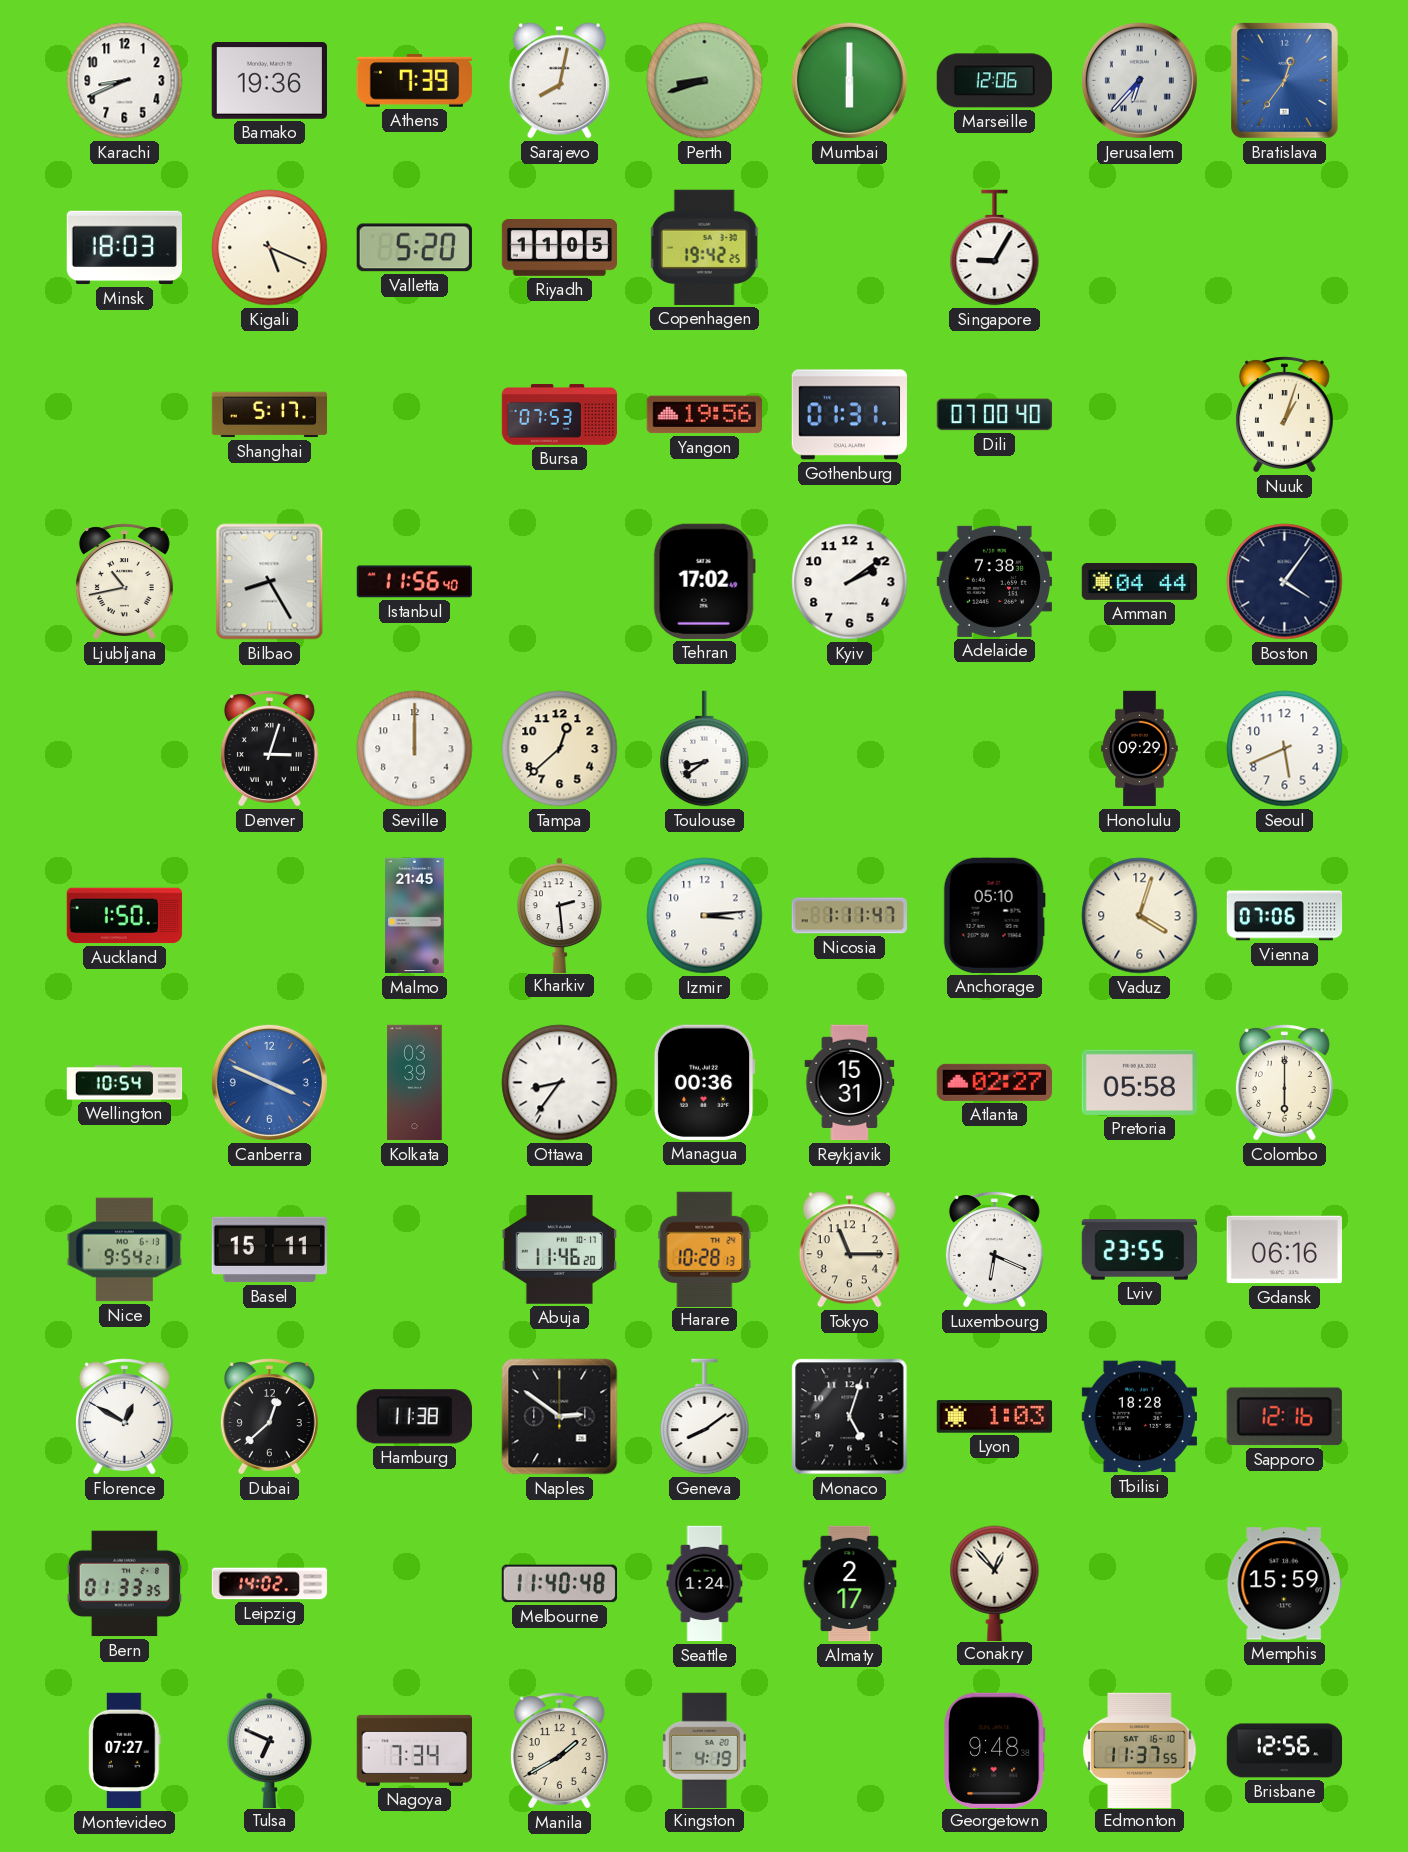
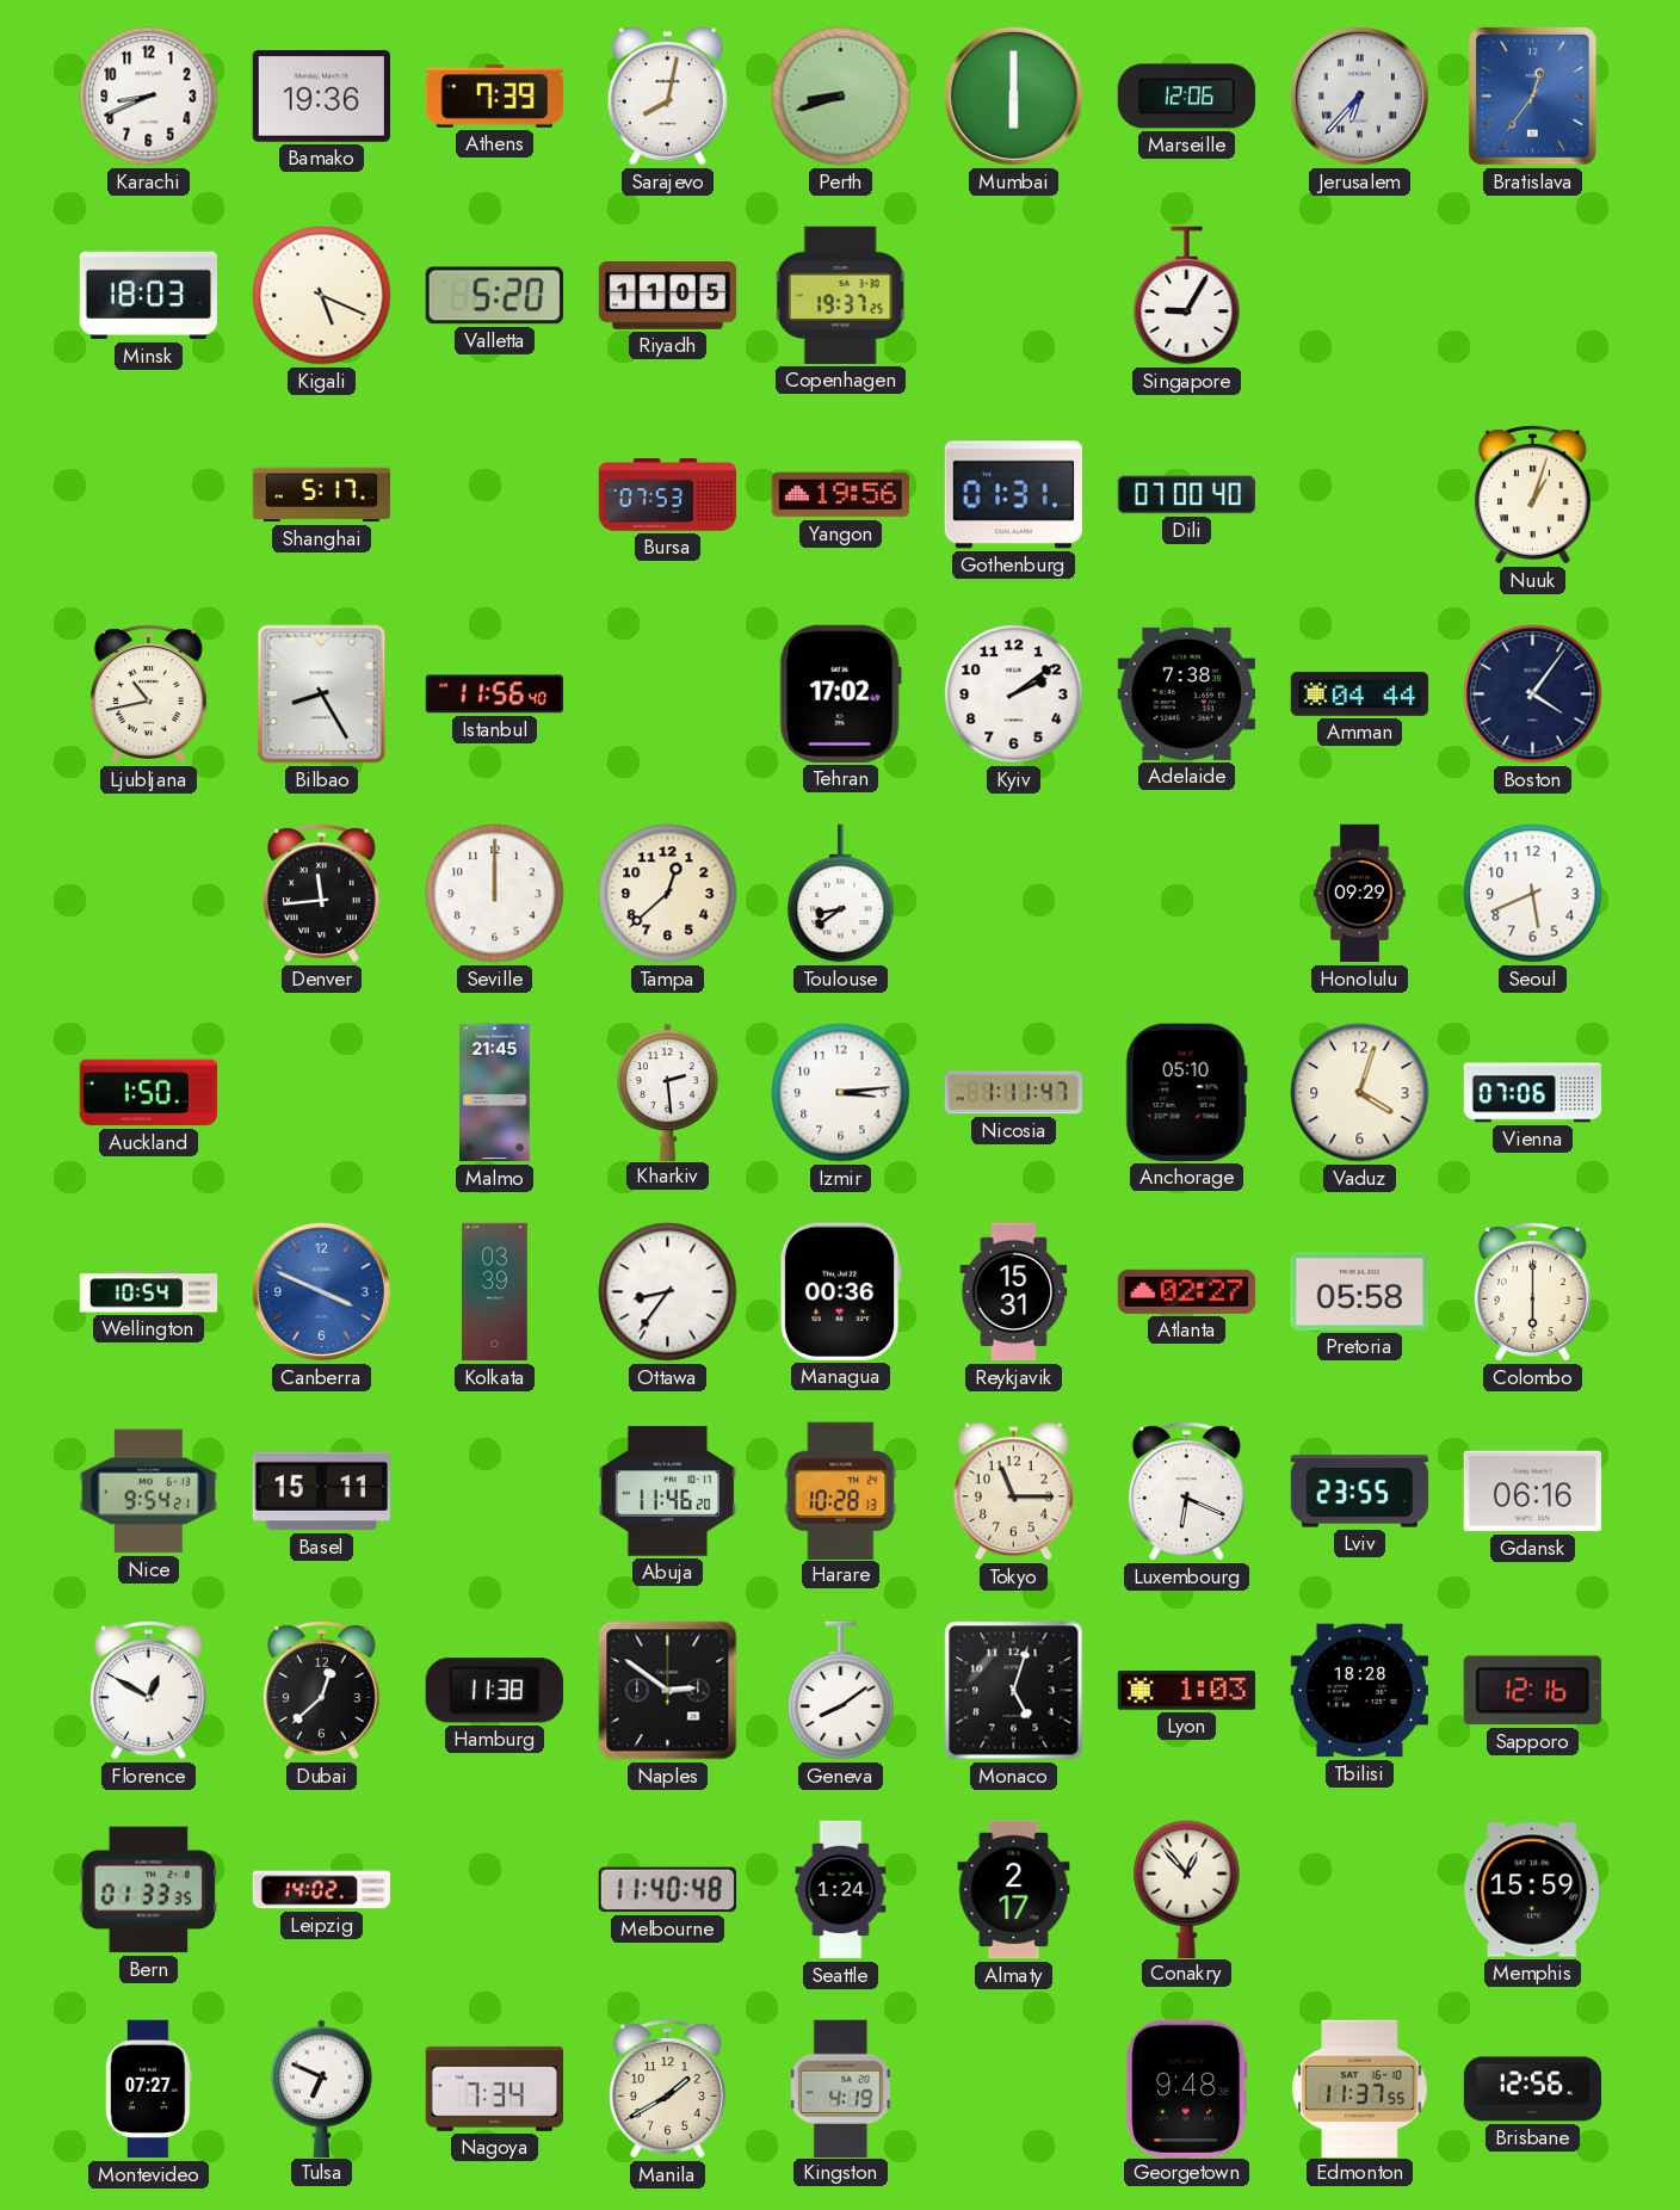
Copenhagen: 19:42 -> 19:37 (841, 295)
Denver: 3:03 -> 11:44 (321, 894)
